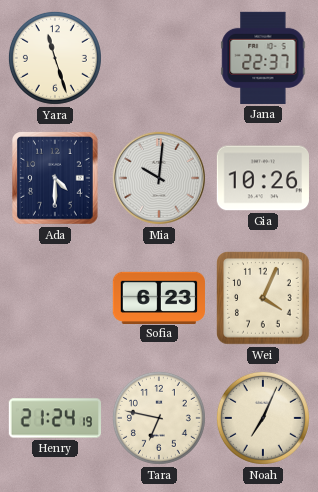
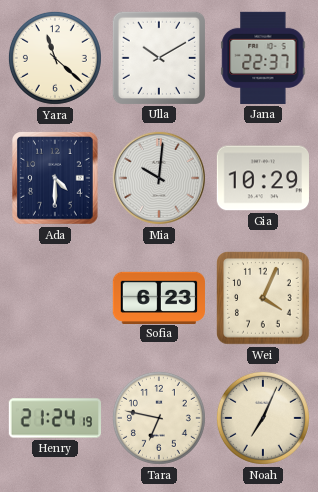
Yara: 11:27 -> 11:22 (55, 58)
Ulla: none -> 10:10 (159, 58)
Gia: 10:26 -> 10:29 (263, 178)
